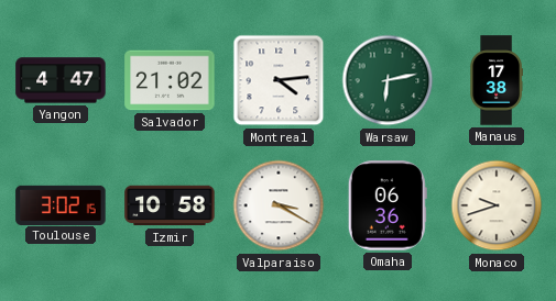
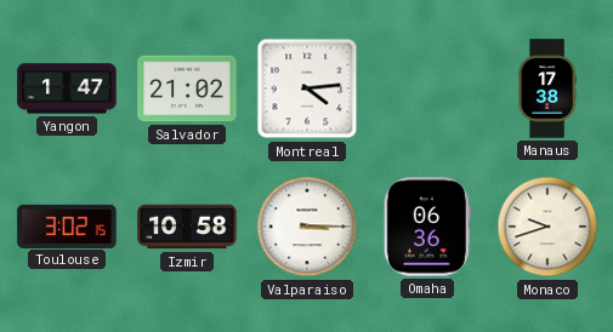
Yangon: 4:47 -> 1:47 (67, 88)
Warsaw: 6:13 -> none (388, 80)
Valparaiso: 3:20 -> 3:15 (307, 227)
